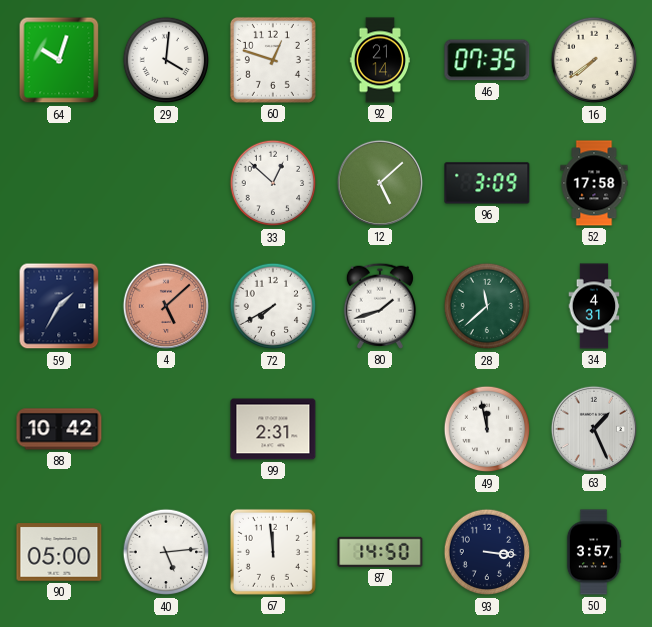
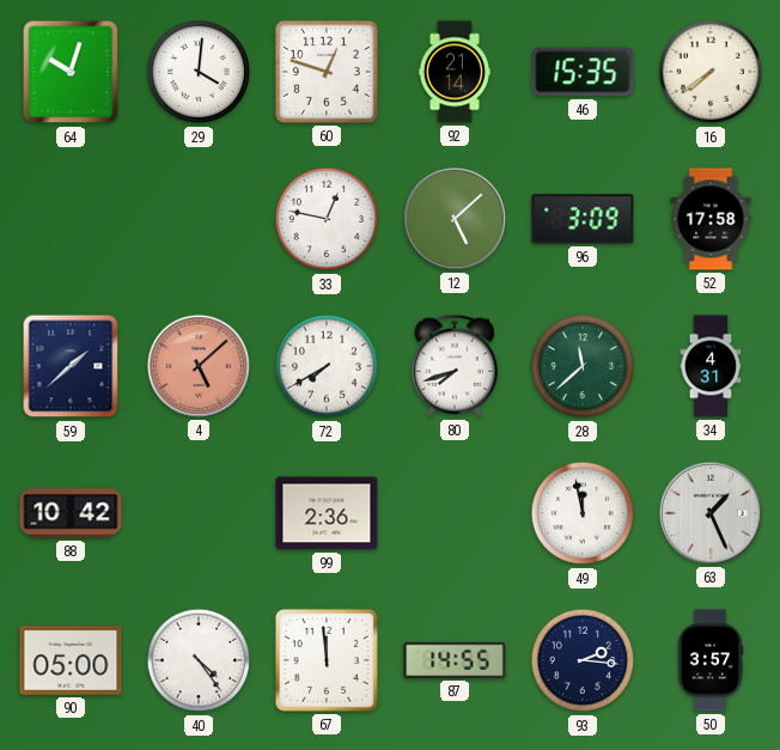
46: 07:35 -> 15:35 (583, 72)
33: 12:52 -> 12:47 (327, 219)
59: 1:35 -> 1:38 (71, 366)
80: 1:42 -> 7:42 (455, 366)
99: 2:31 -> 2:36 (327, 513)
40: 5:14 -> 4:24 (199, 660)
87: 14:50 -> 14:55 (455, 660)
93: 3:16 -> 2:16 (583, 660)
